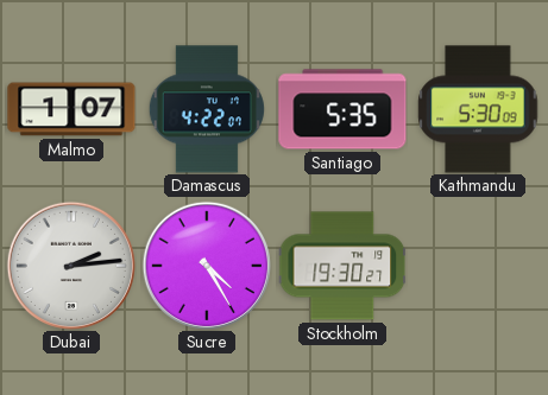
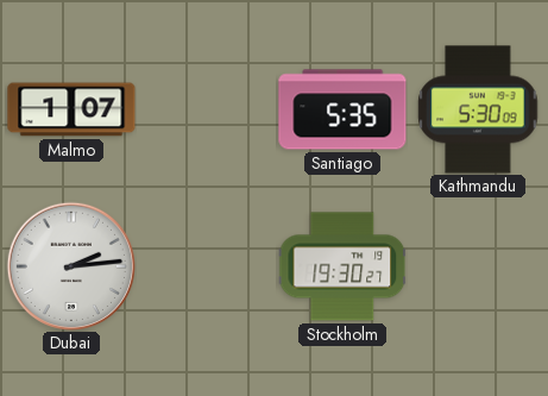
Damascus: 4:22 -> none (207, 109)
Sucre: 4:25 -> none (207, 266)
